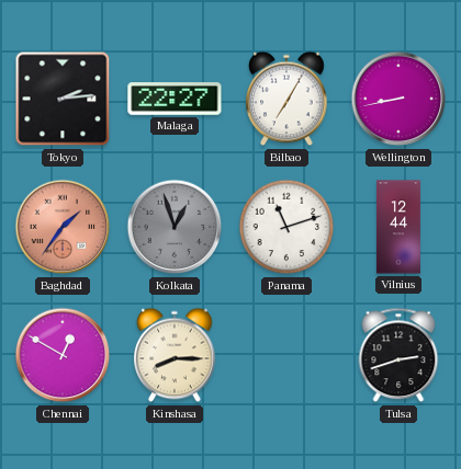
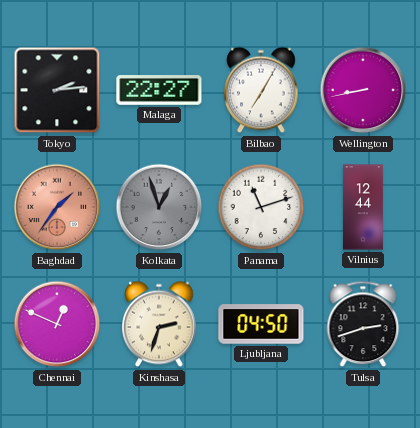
Chennai: 12:50 -> 12:49 (57, 324)
Kinshasa: 8:15 -> 2:33 (159, 324)
Ljubljana: none -> 04:50 (261, 324)
